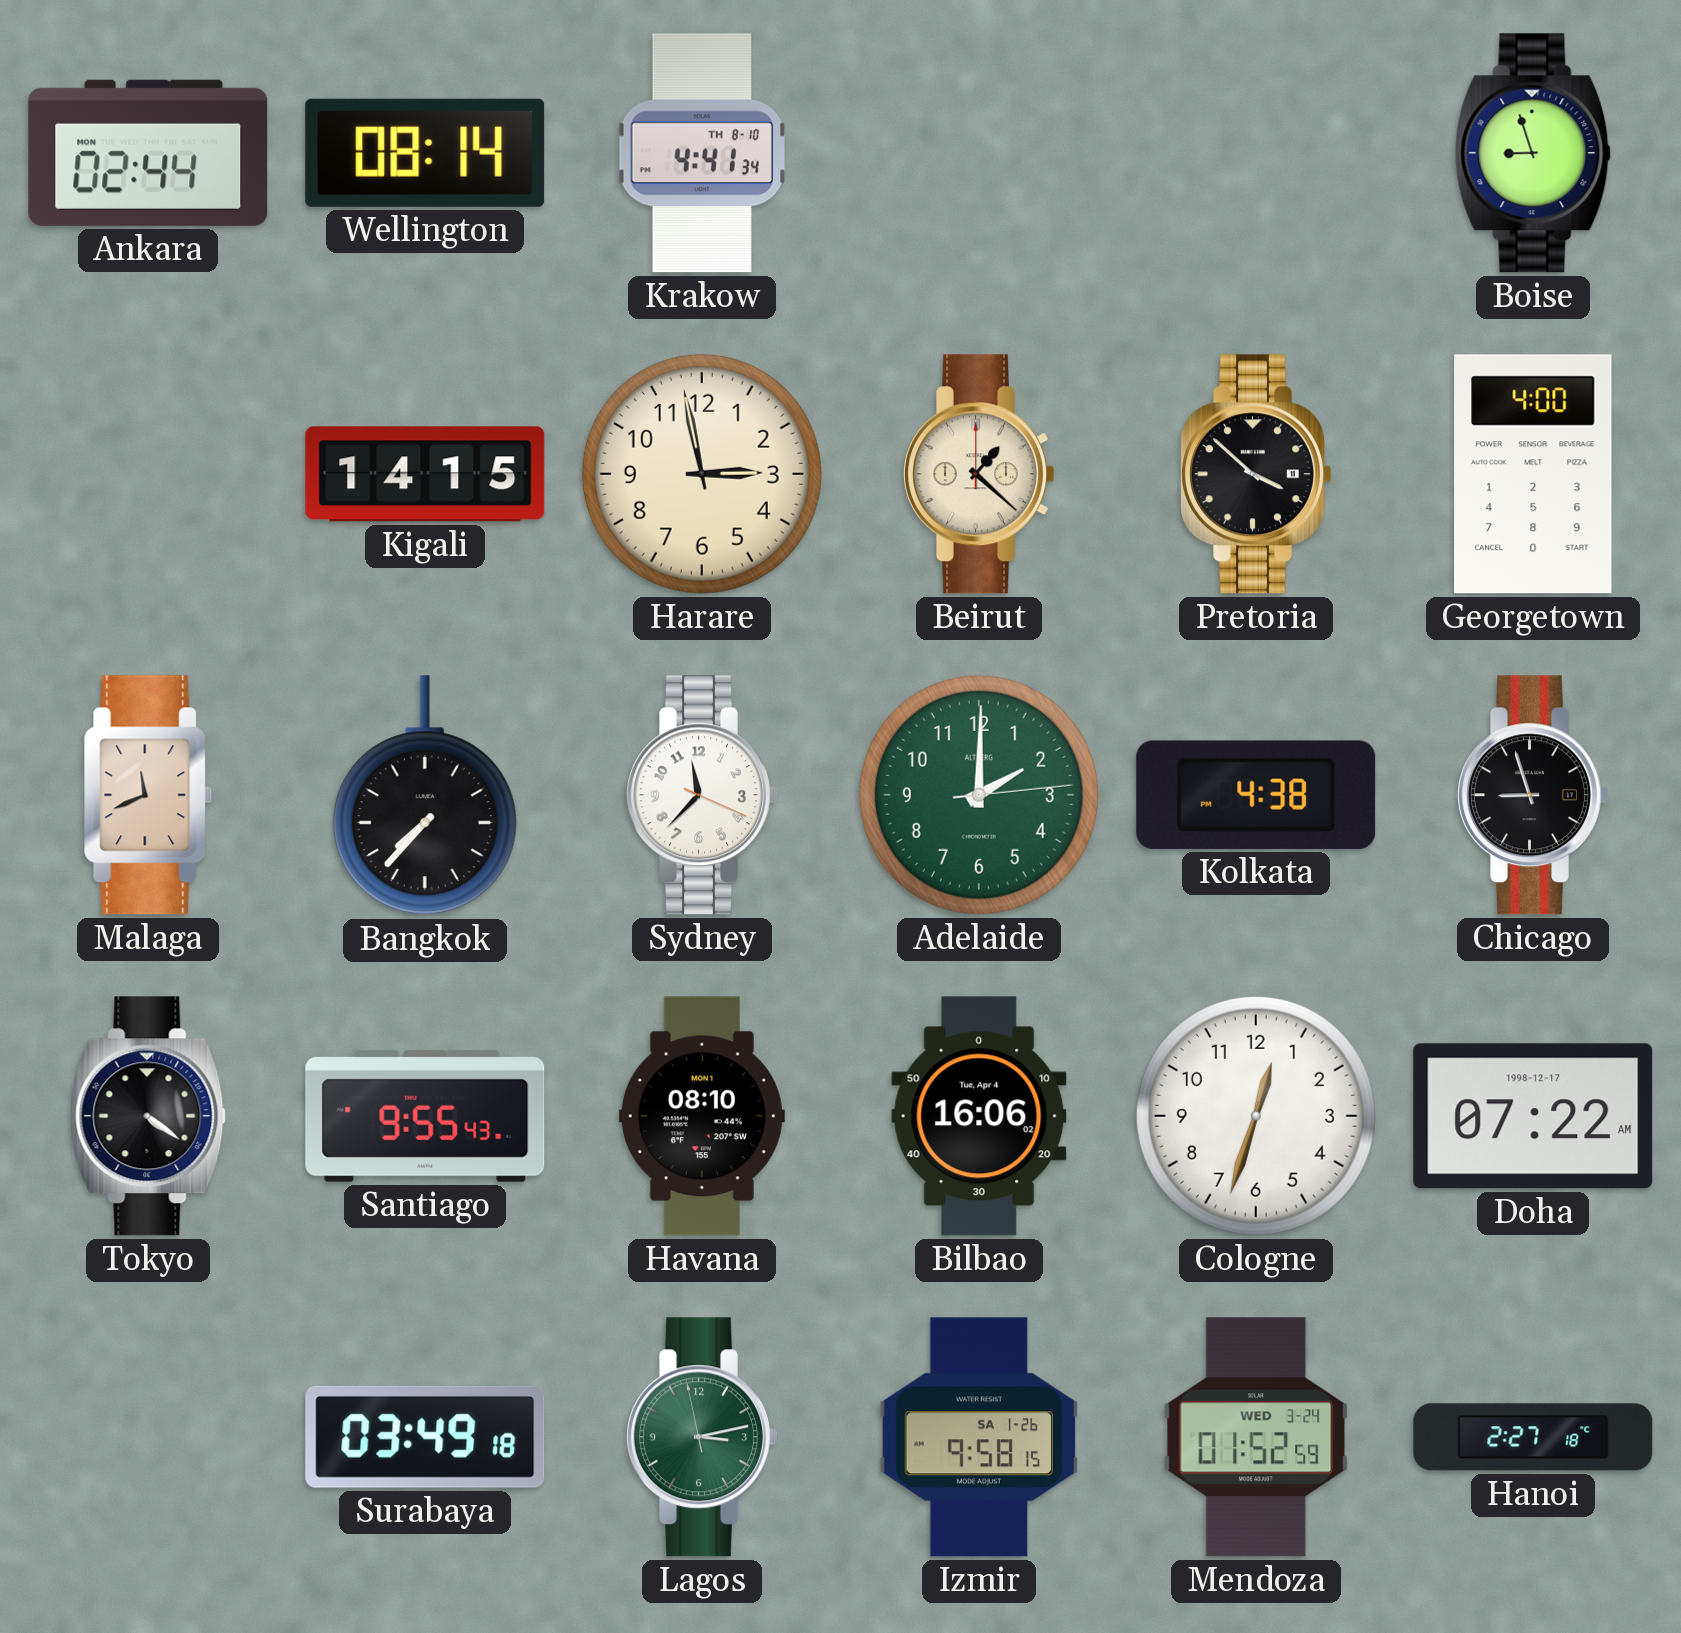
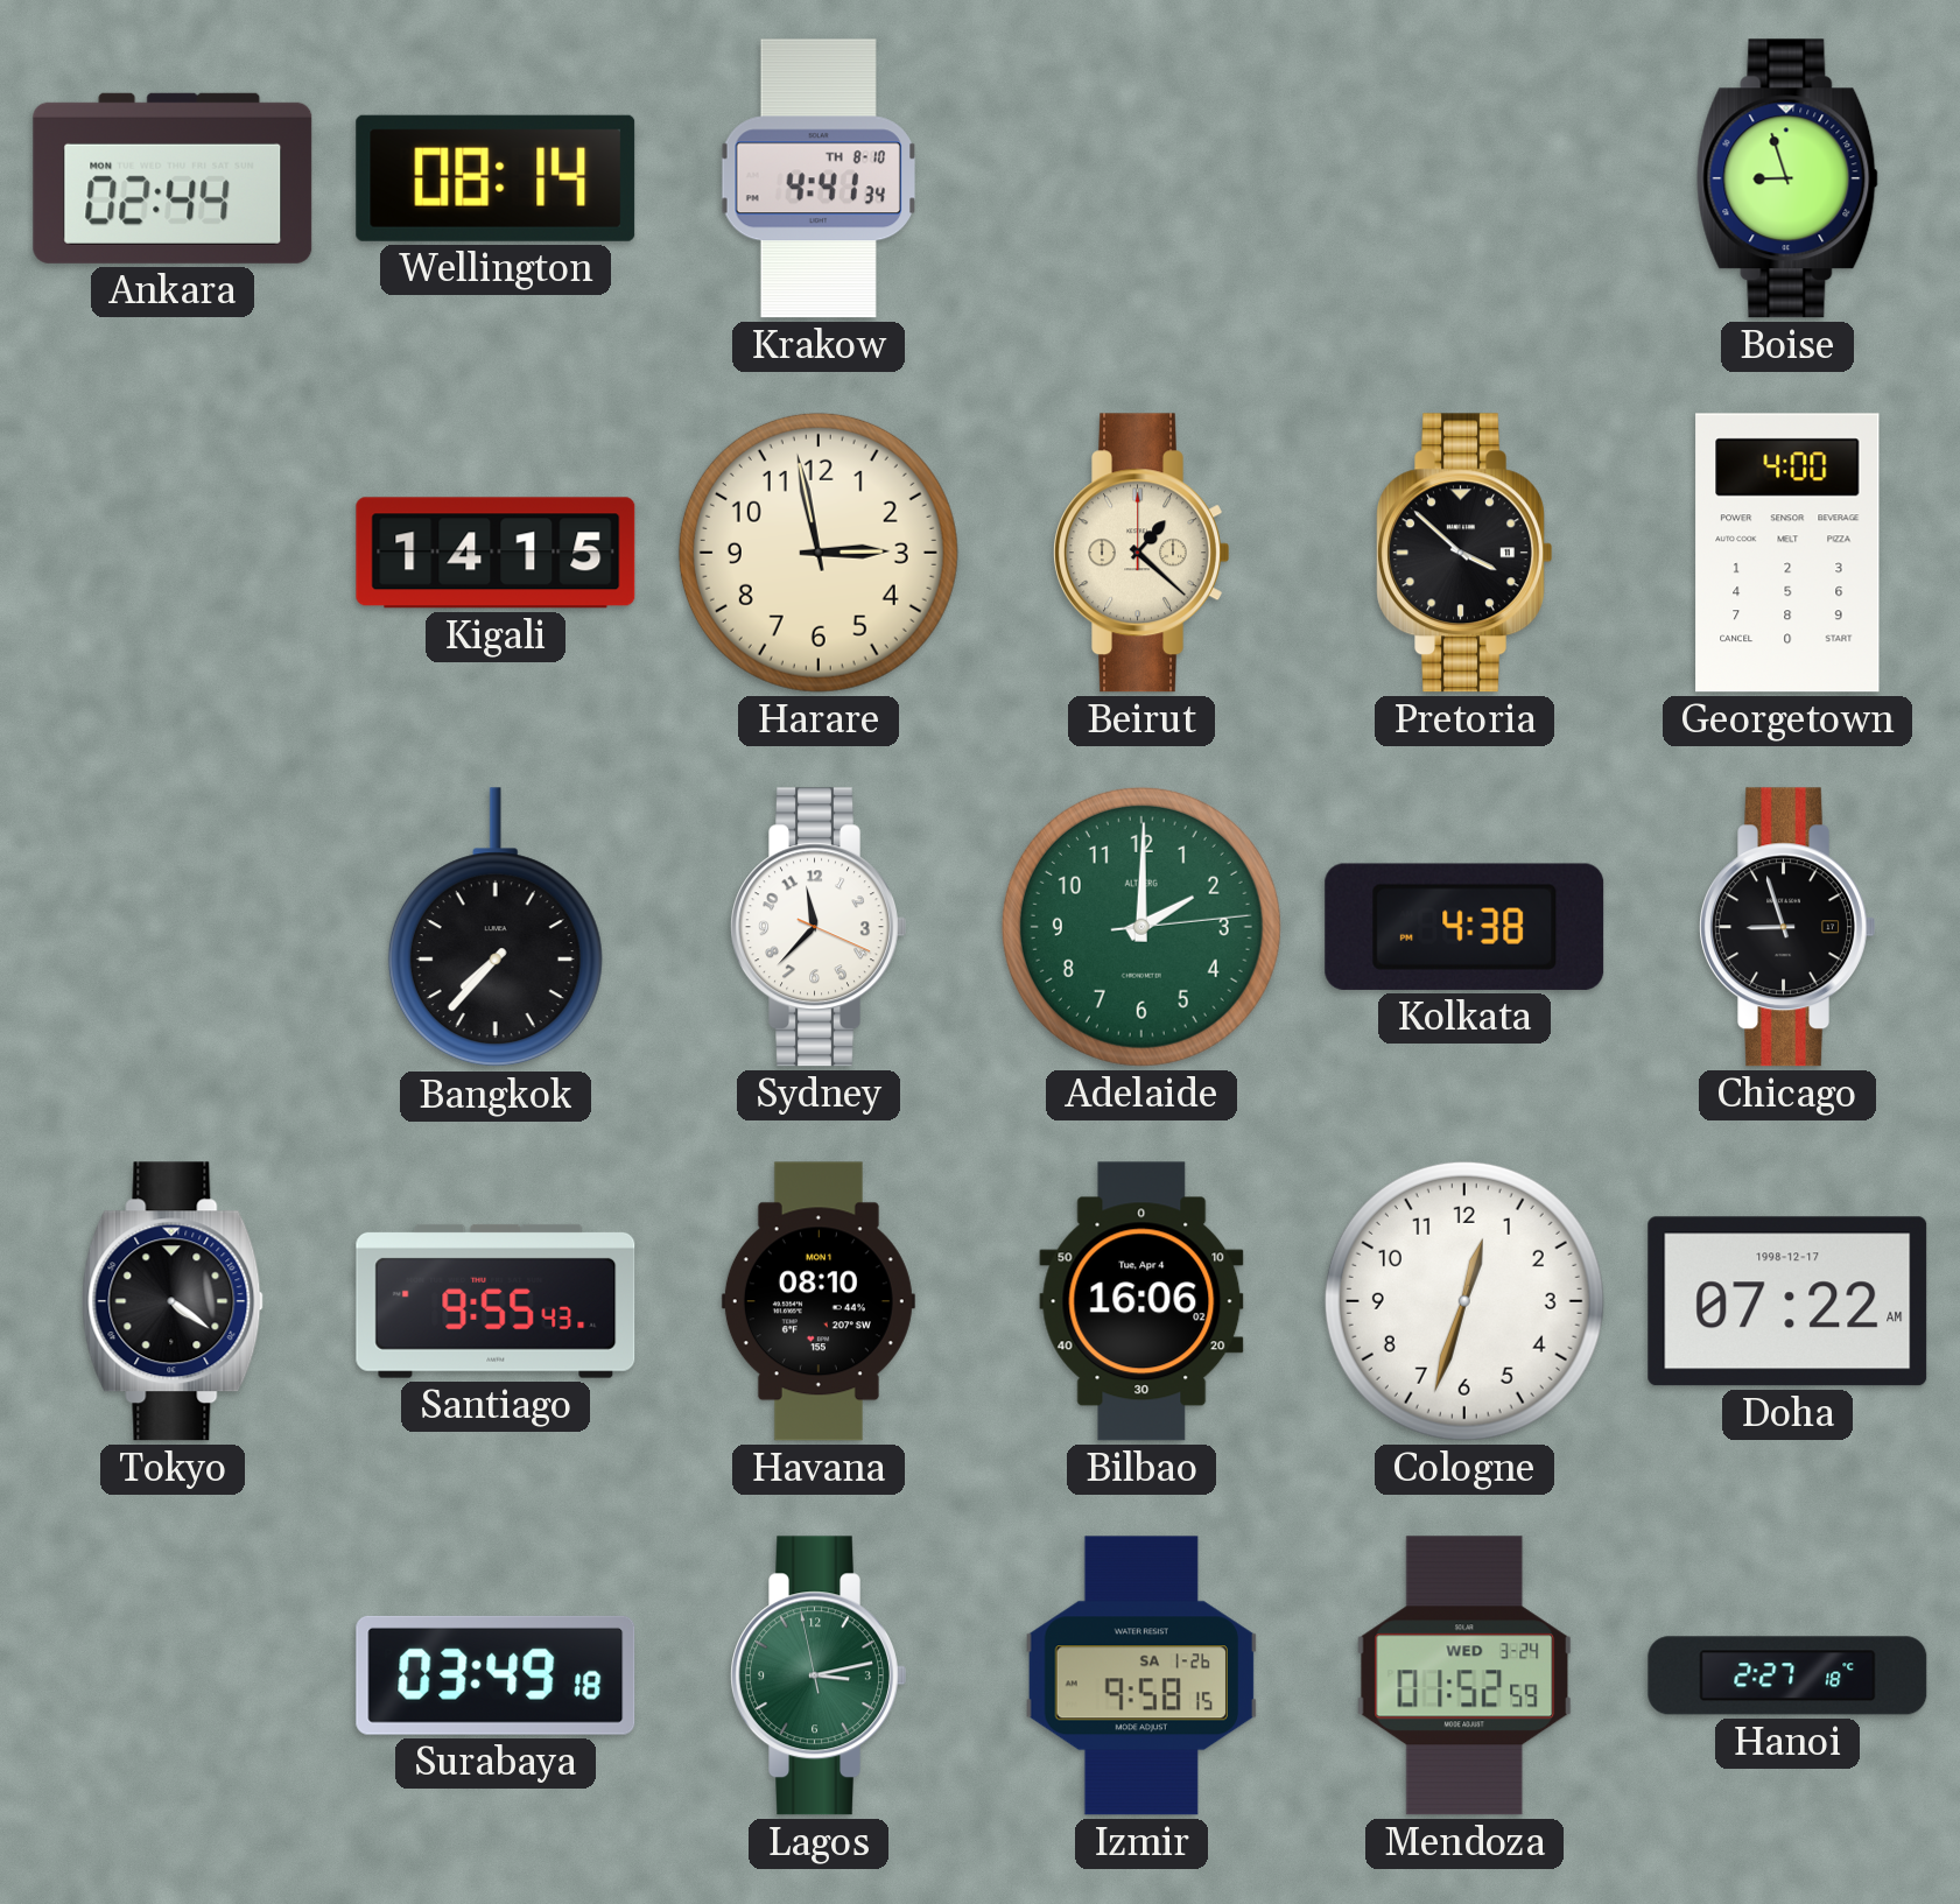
Malaga: 11:41 -> none (148, 795)
